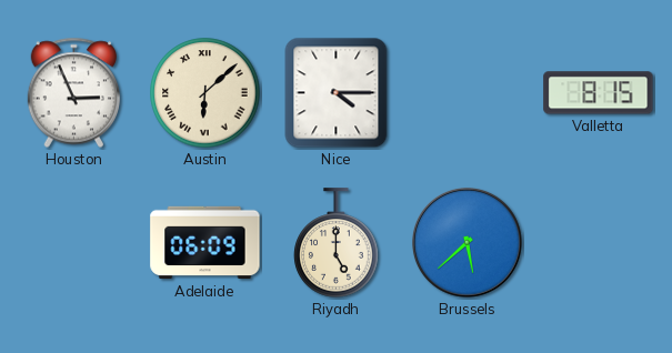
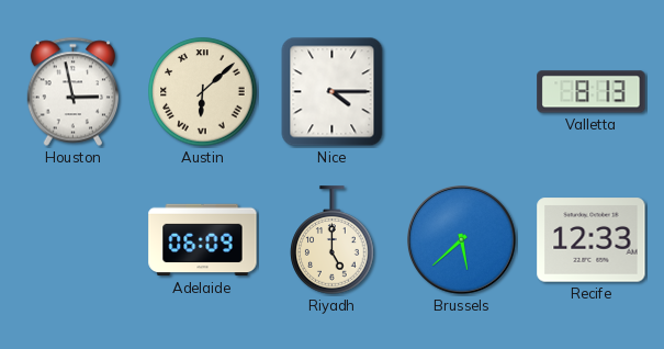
Houston: 2:56 -> 2:58 (74, 92)
Valletta: 8:15 -> 8:13 (592, 92)
Recife: none -> 12:33 (592, 240)
